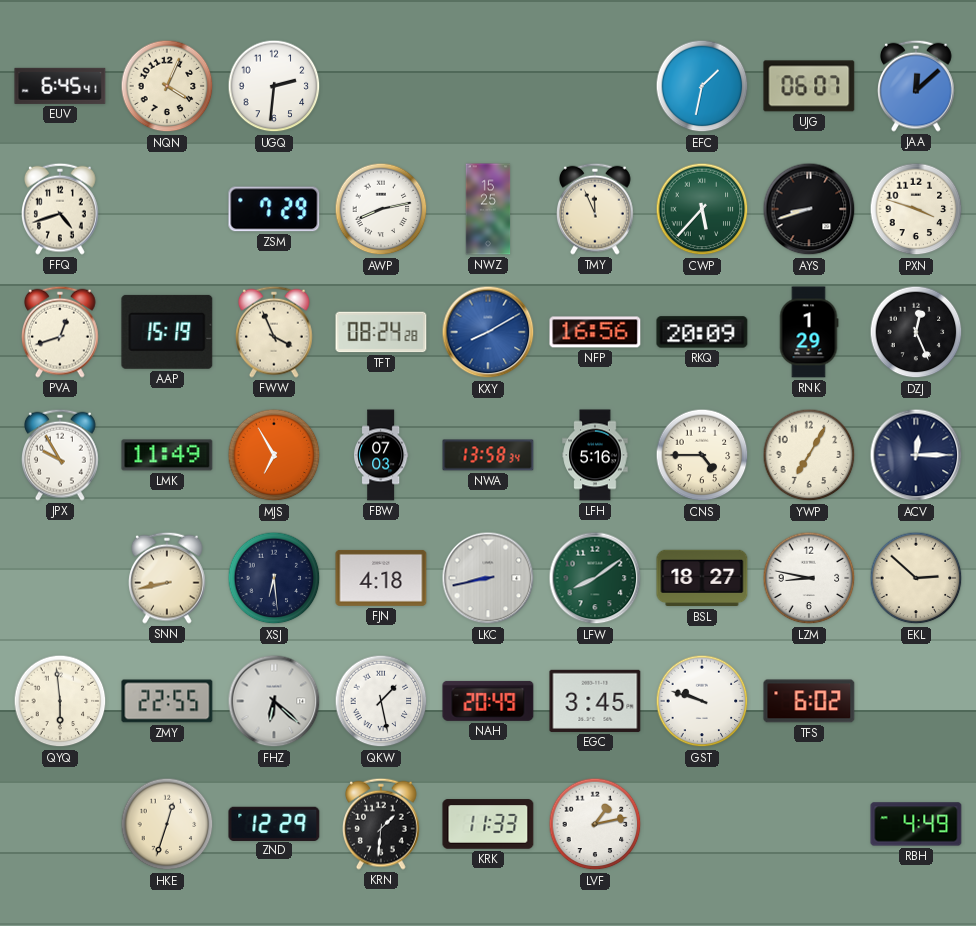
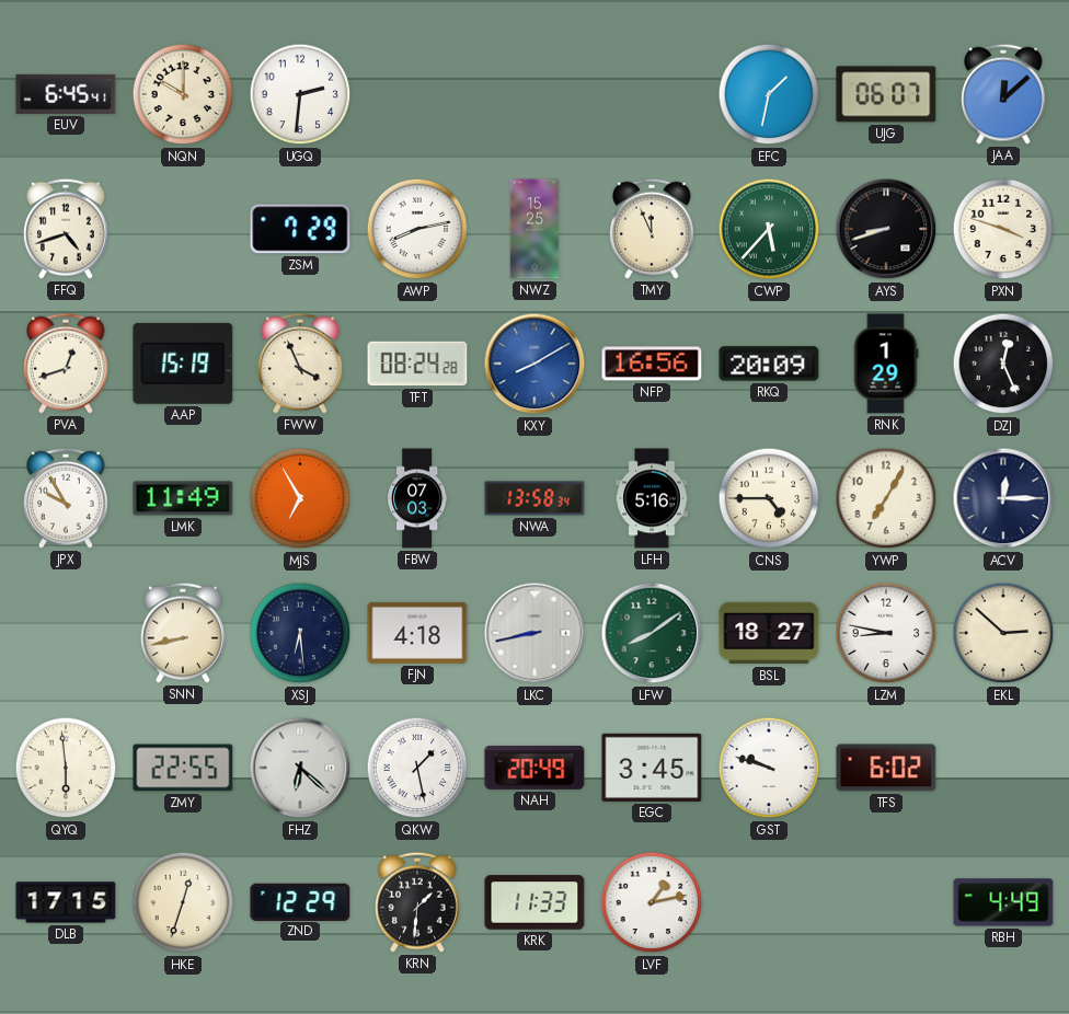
NQN: 4:04 -> 10:00 (183, 94)
DLB: none -> 17:15 (66, 902)
